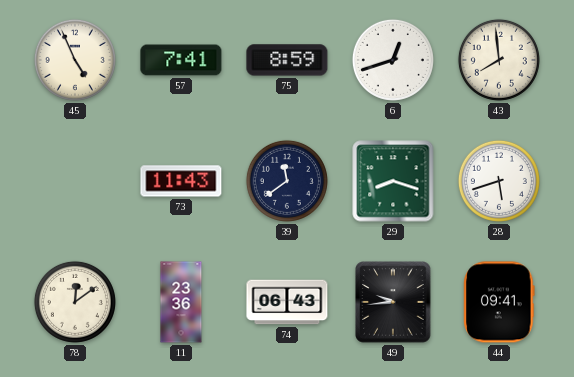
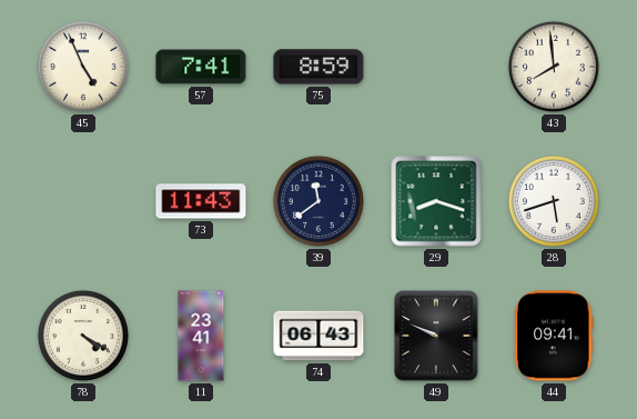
6: 12:42 -> none (393, 60)
78: 12:09 -> 4:20 (83, 336)
11: 23:36 -> 23:41 (201, 336)
49: 9:44 -> 9:49 (436, 336)
